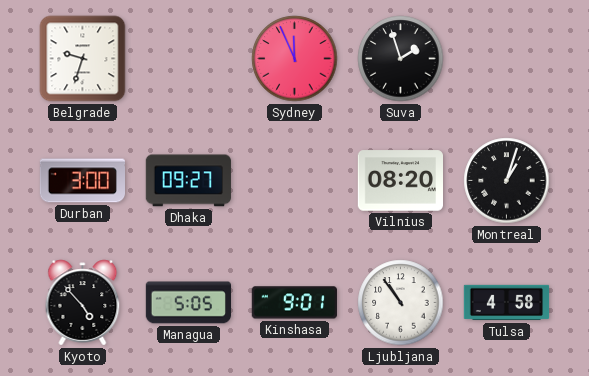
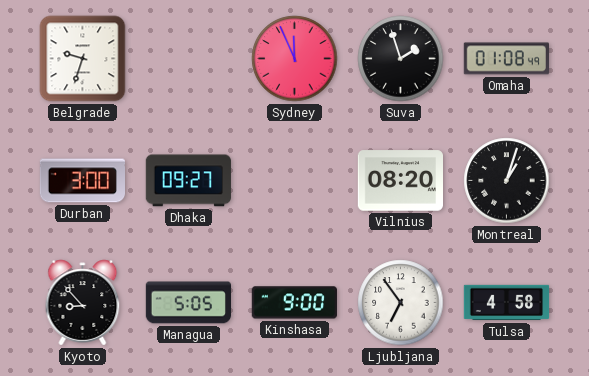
Omaha: none -> 01:08 (506, 59)
Kyoto: 4:53 -> 8:53 (83, 303)
Kinshasa: 9:01 -> 9:00 (294, 303)
Ljubljana: 10:54 -> 6:54 (401, 303)
